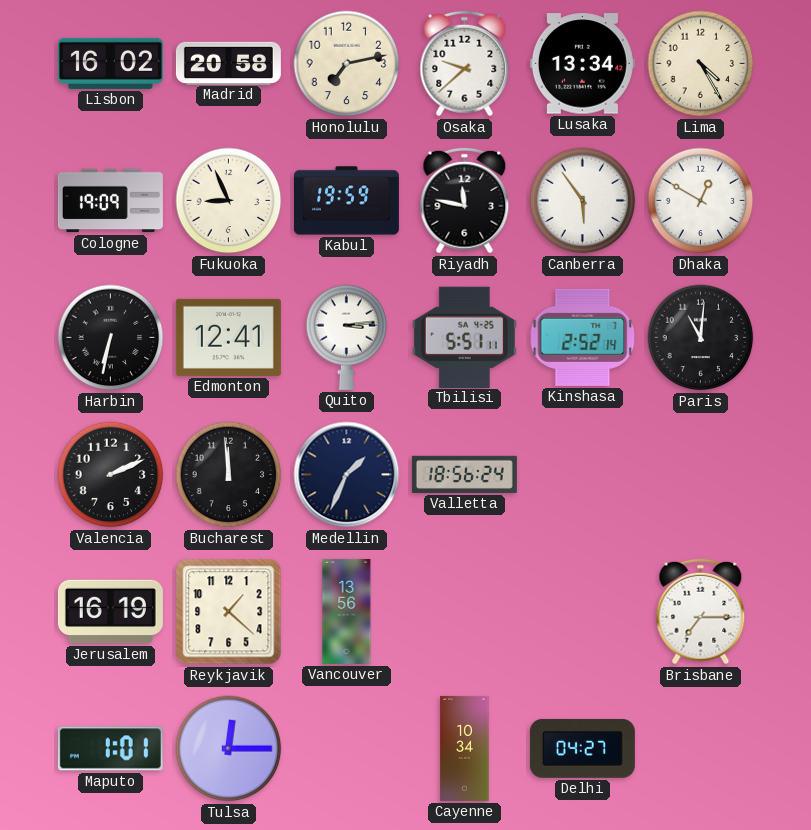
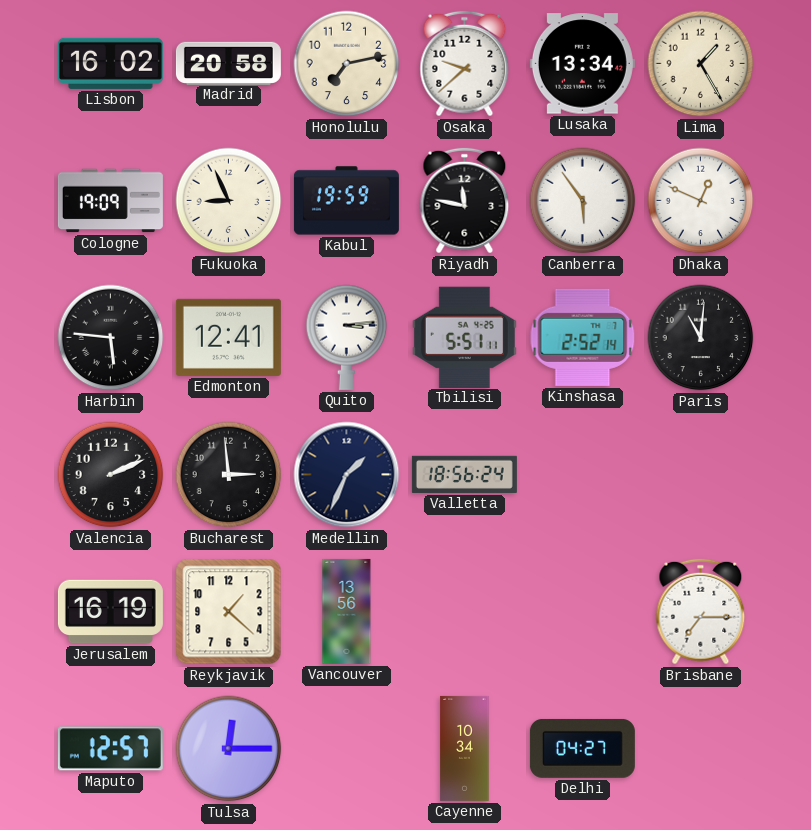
Lima: 4:25 -> 1:25 (701, 64)
Dhaka: 12:50 -> 12:49 (701, 201)
Harbin: 6:32 -> 5:46 (111, 338)
Bucharest: 11:59 -> 2:59 (229, 475)
Maputo: 1:01 -> 12:57 (110, 749)
